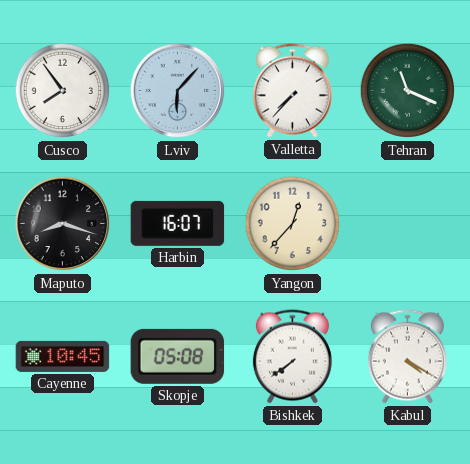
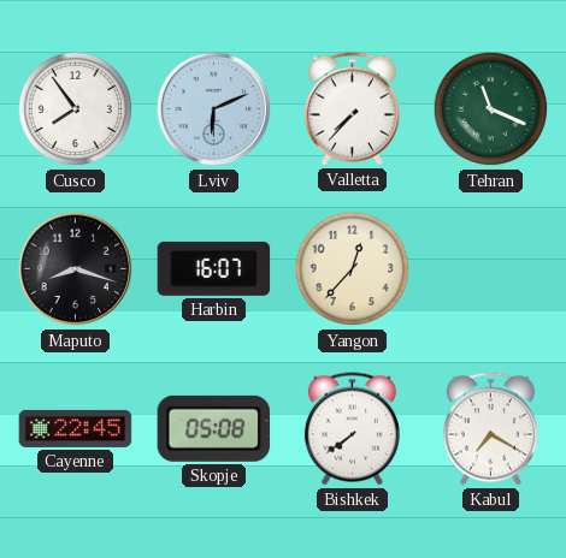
Lviv: 6:07 -> 6:11 (214, 109)
Cayenne: 10:45 -> 22:45 (76, 428)
Kabul: 4:20 -> 7:20 (490, 429)
